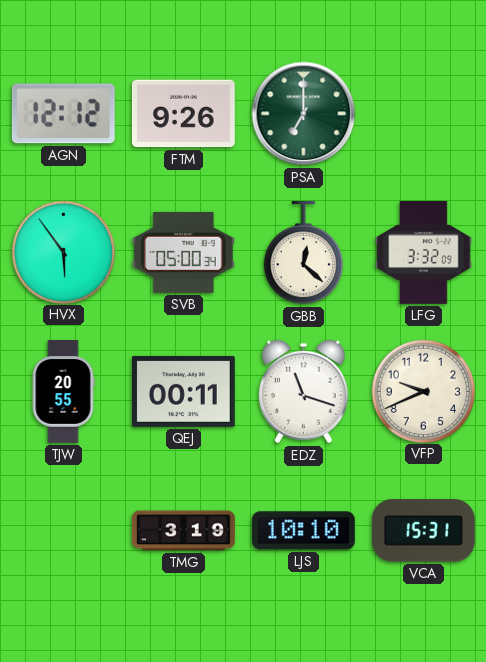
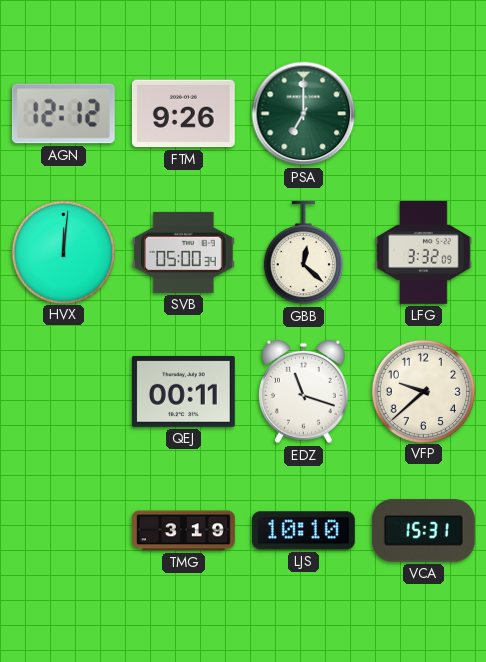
HVX: 5:54 -> 12:01 (63, 252)
TJW: 20:55 -> none (63, 392)
VFP: 9:41 -> 9:38 (423, 391)
